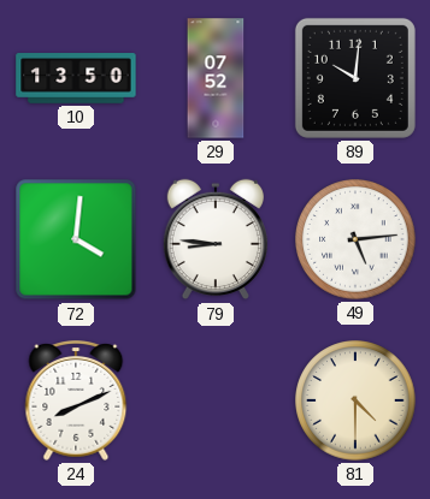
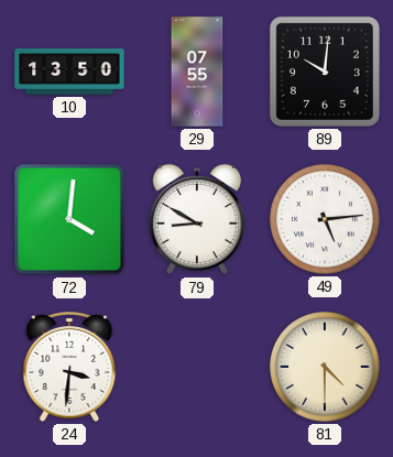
29: 07:52 -> 07:55 (197, 72)
79: 8:46 -> 8:50 (197, 219)
24: 8:11 -> 3:31 (69, 368)
